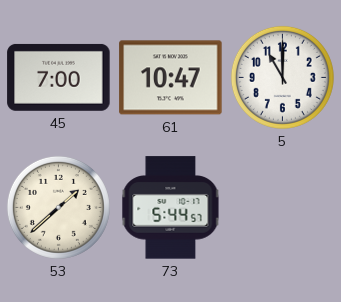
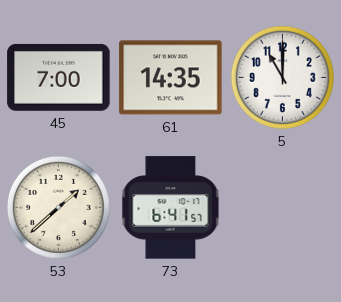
61: 10:47 -> 14:35 (171, 78)
73: 5:44 -> 6:41 (171, 208)
